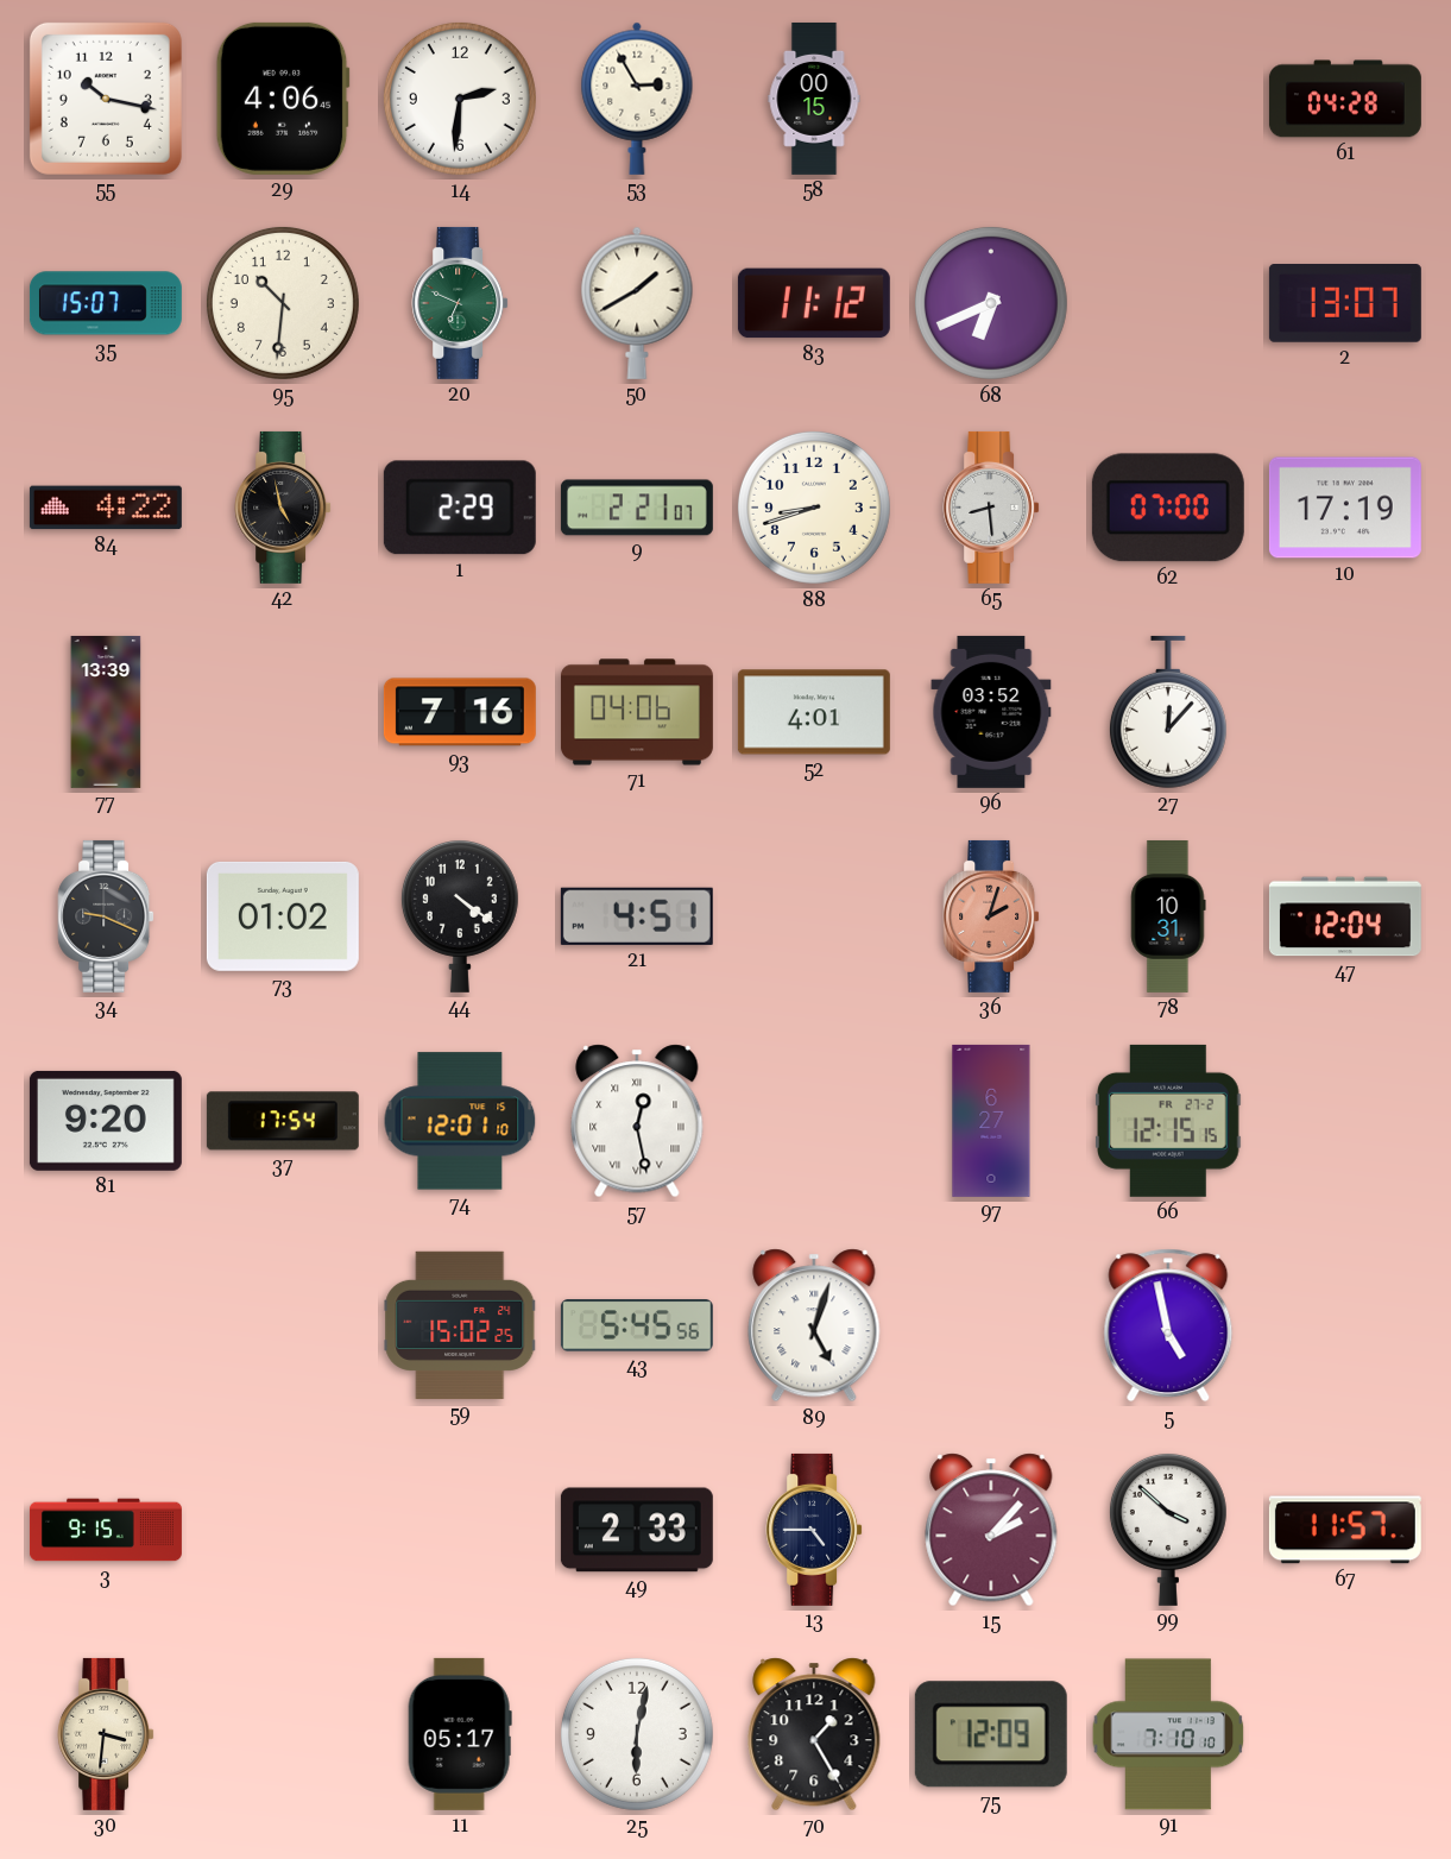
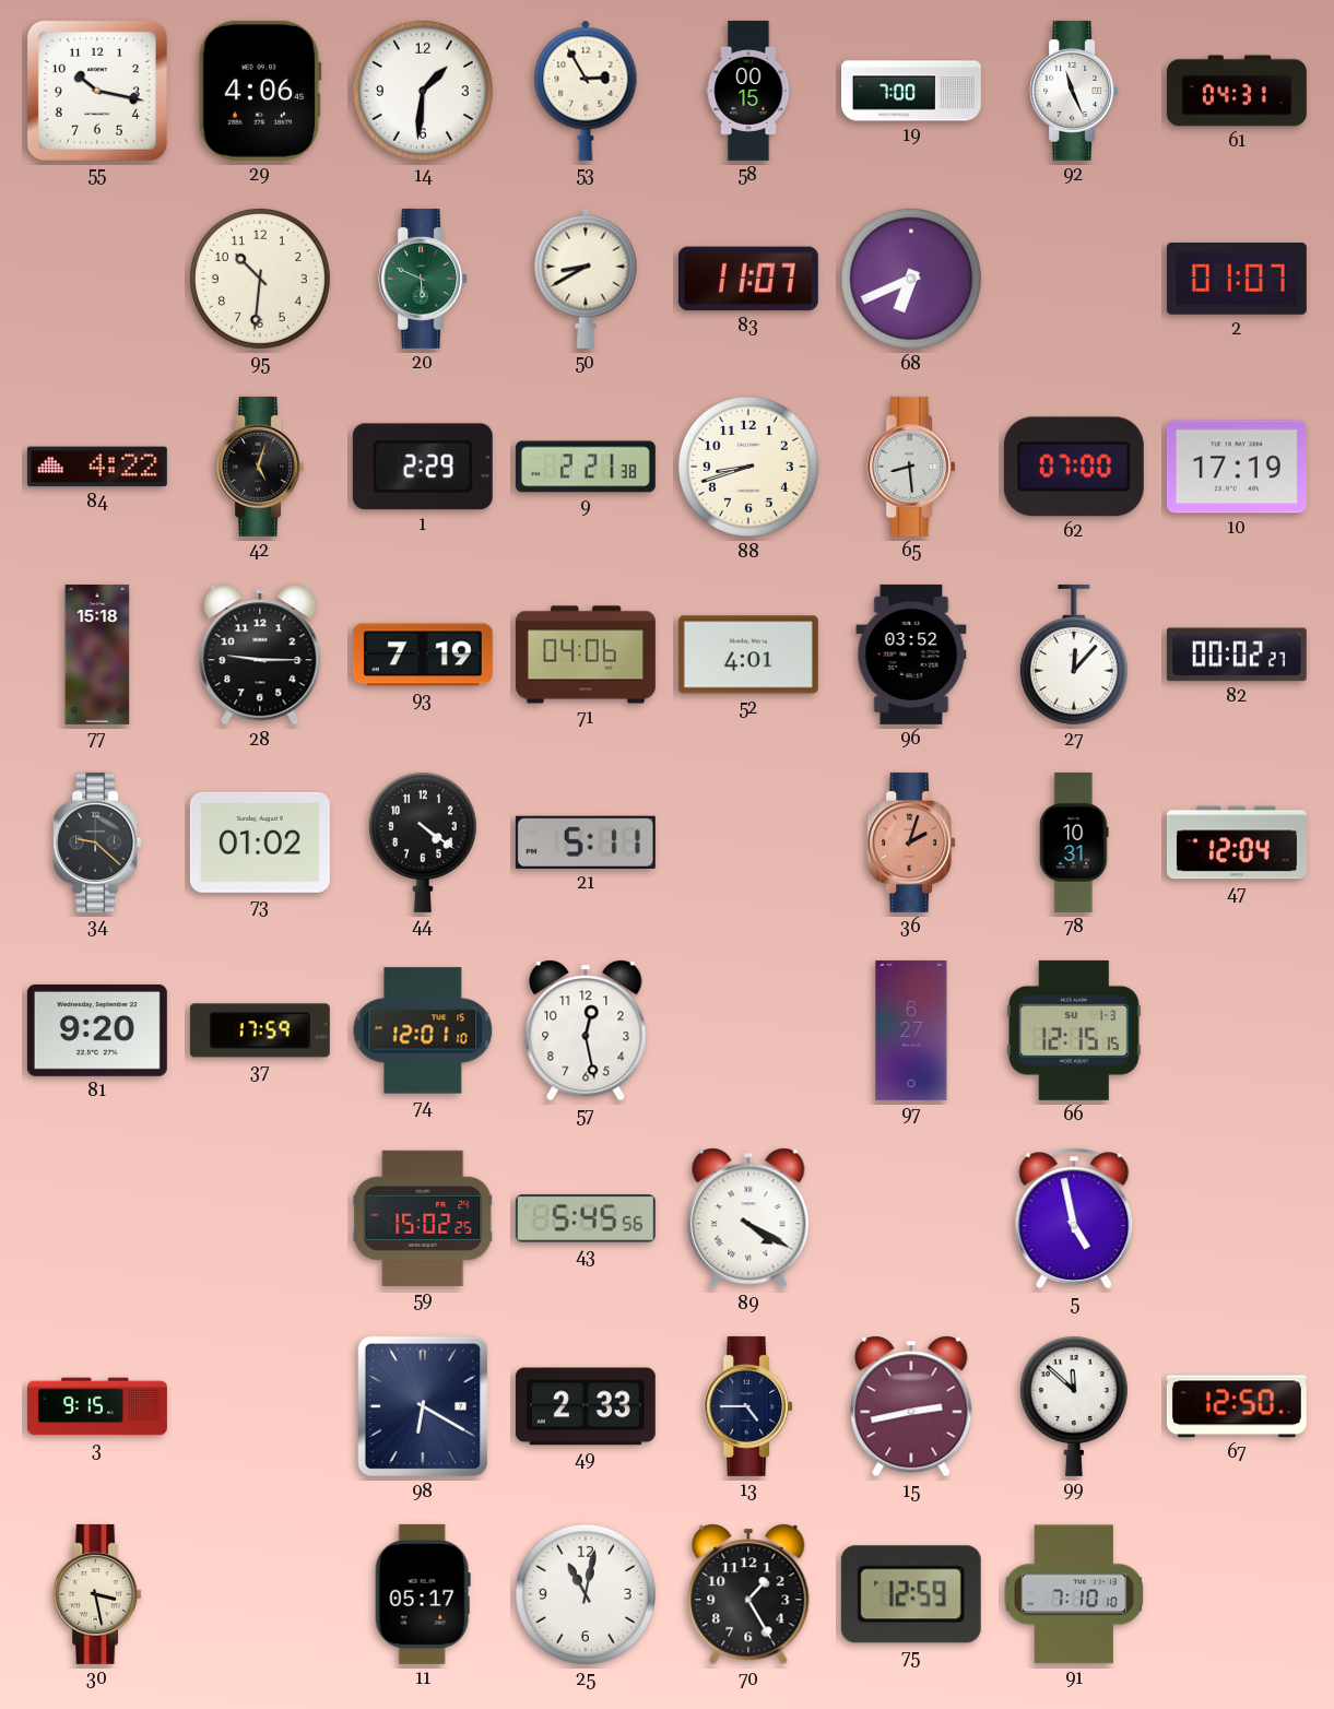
14: 2:31 -> 1:31 (423, 91)
19: none -> 7:00 (911, 91)
92: none -> 11:26 (1074, 91)
61: 04:28 -> 04:31 (1237, 91)
35: 15:07 -> none (106, 303)
20: 6:49 -> 5:49 (423, 279)
50: 1:40 -> 8:40 (586, 279)
83: 11:12 -> 11:07 (748, 279)
2: 13:07 -> 01:07 (1237, 280)
42: 4:58 -> 5:03 (260, 467)
9: 2:21:07 -> 2:21:38 (586, 467)
77: 13:39 -> 15:18 (97, 655)
28: none -> 9:15 (260, 655)
93: 7:16 -> 7:19 (423, 655)
82: none -> 00:02 (1237, 655)
34: 9:19 -> 9:22 (97, 842)
21: 4:51 -> 5:11 (586, 842)
37: 17:54 -> 17:59 (260, 1030)
57 numerals: Roman -> Arabic (586, 1030)
66 date: FR 27-2 -> SU 1-3 (1075, 1030)
89: 5:03 -> 4:20 (748, 1218)
98: none -> 6:20 (423, 1406)
15: 2:07 -> 2:43 (911, 1406)
99: 3:52 -> 11:52 (1074, 1405)
67: 11:57 -> 12:50 (1237, 1406)
30: 3:31 -> 3:28 (97, 1594)
25: 6:02 -> 11:02 (586, 1594)
75: 12:09 -> 12:59 (911, 1594)
